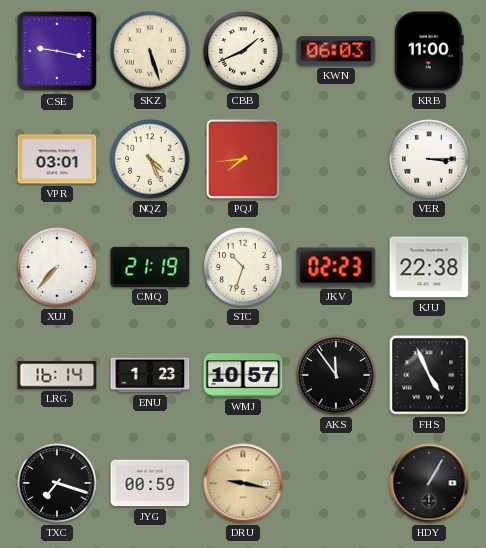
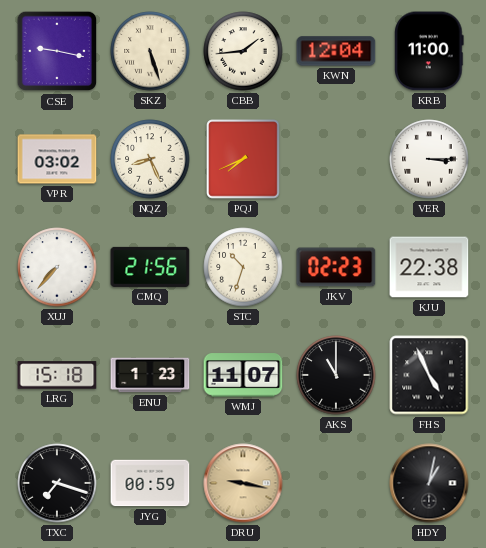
CBB: 1:41 -> 1:44 (243, 51)
KWN: 06:03 -> 12:04 (336, 51)
VPR: 03:01 -> 03:02 (57, 159)
NQZ: 4:26 -> 8:26 (150, 159)
PQJ: 7:44 -> 7:41 (244, 159)
CMQ: 21:19 -> 21:56 (150, 267)
LRG: 16:14 -> 15:18 (57, 375)
WMJ: 10:57 -> 11:07 (243, 375)
AKS: 11:54 -> 11:00 (336, 375)
HDY: 1:05 -> 1:02 (429, 483)
